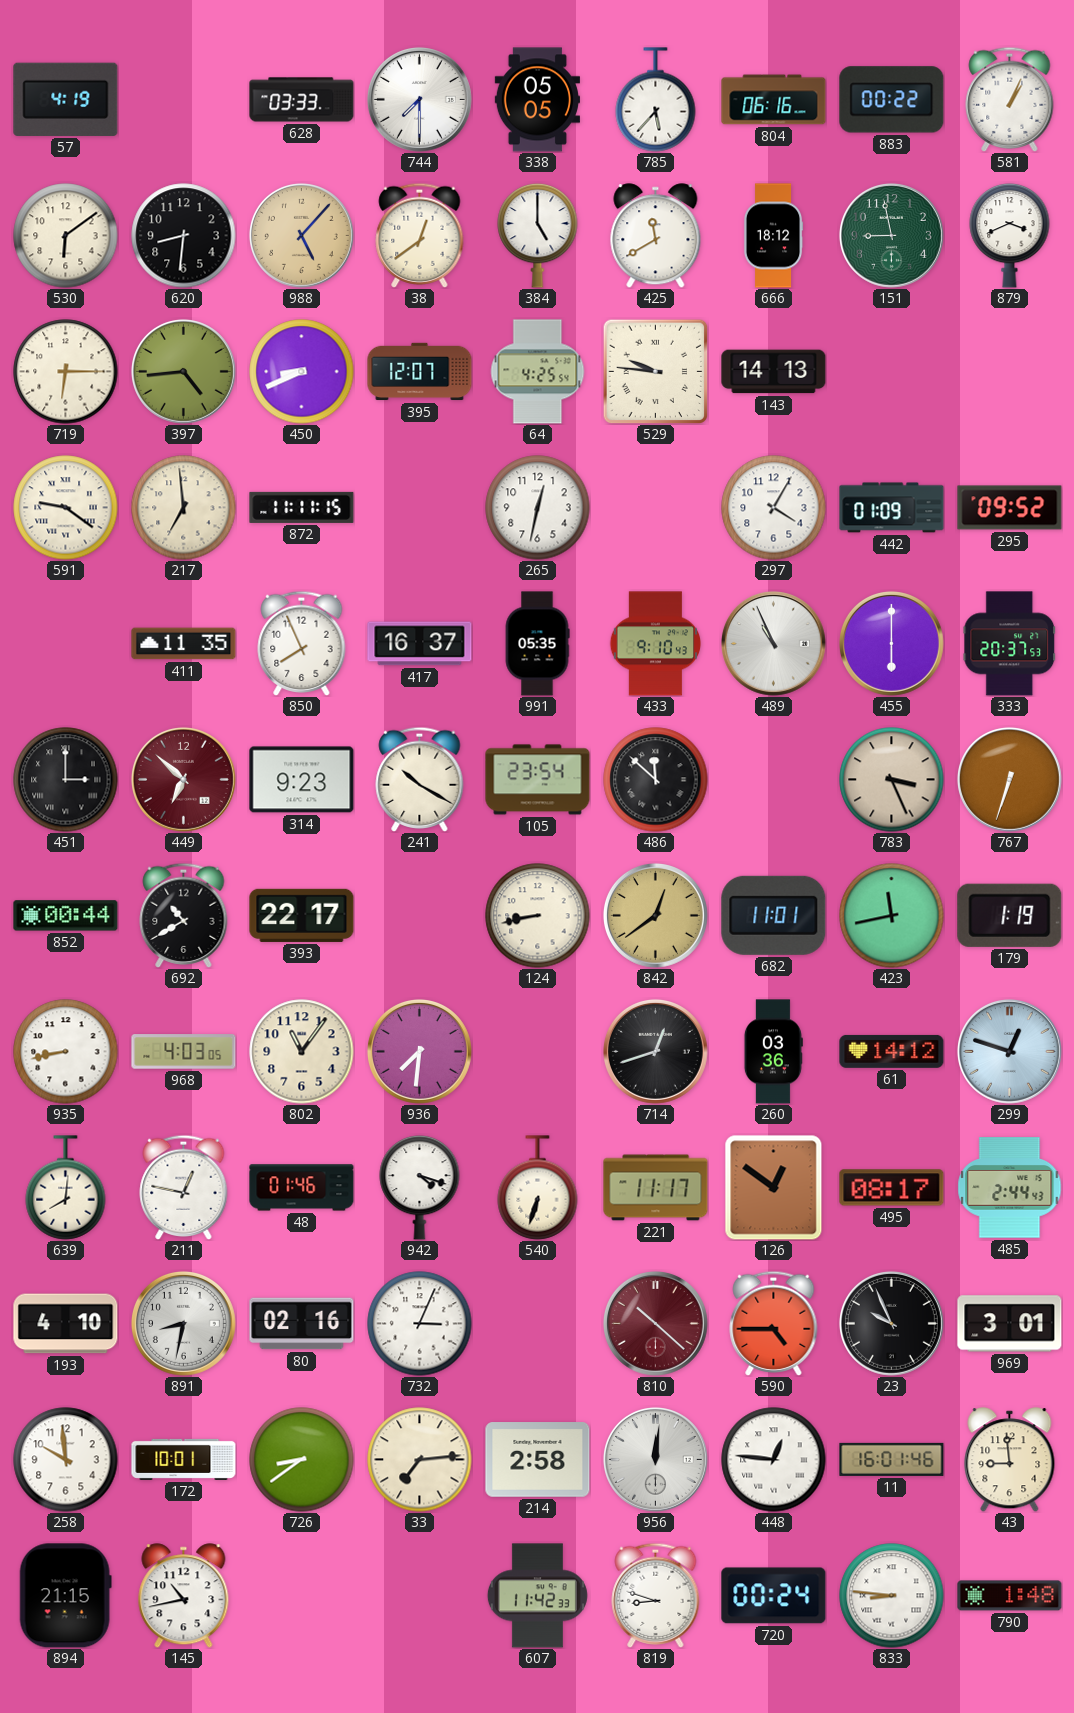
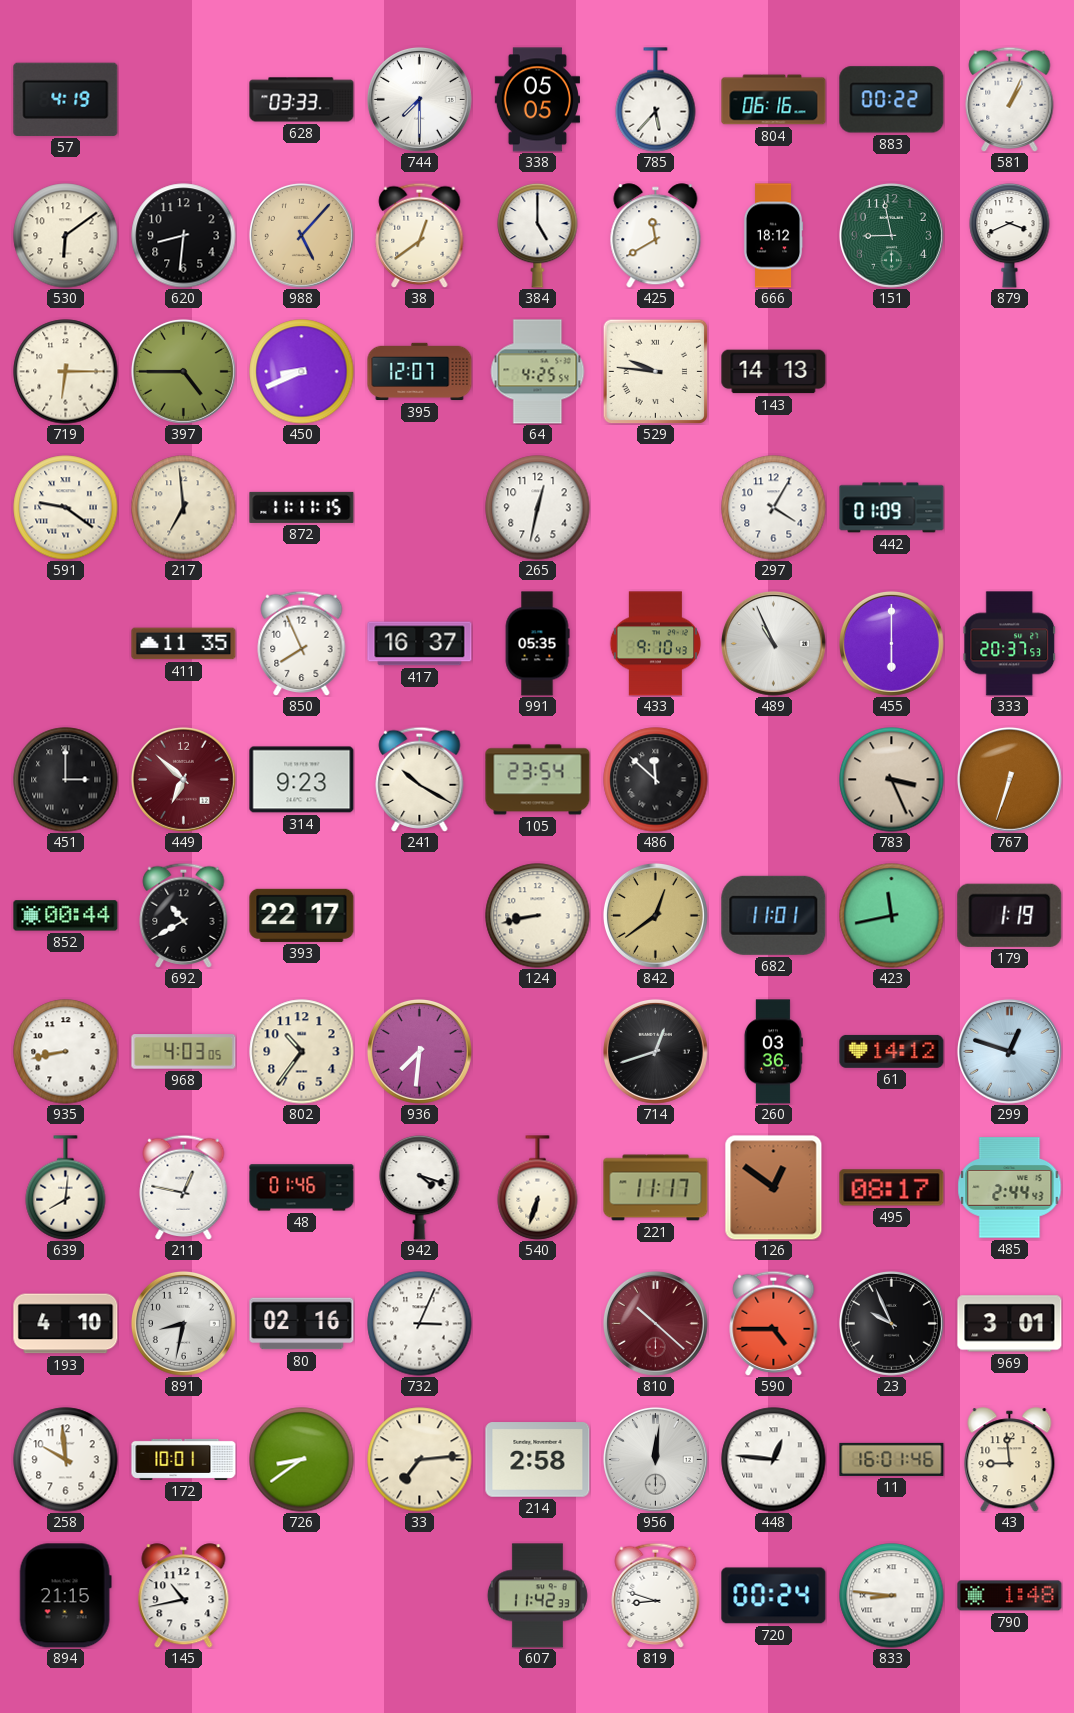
397: 4:44 -> 4:45 (183, 371)
295: 09:52 -> none (1010, 508)
802: 11:06 -> 10:36 (302, 1052)
